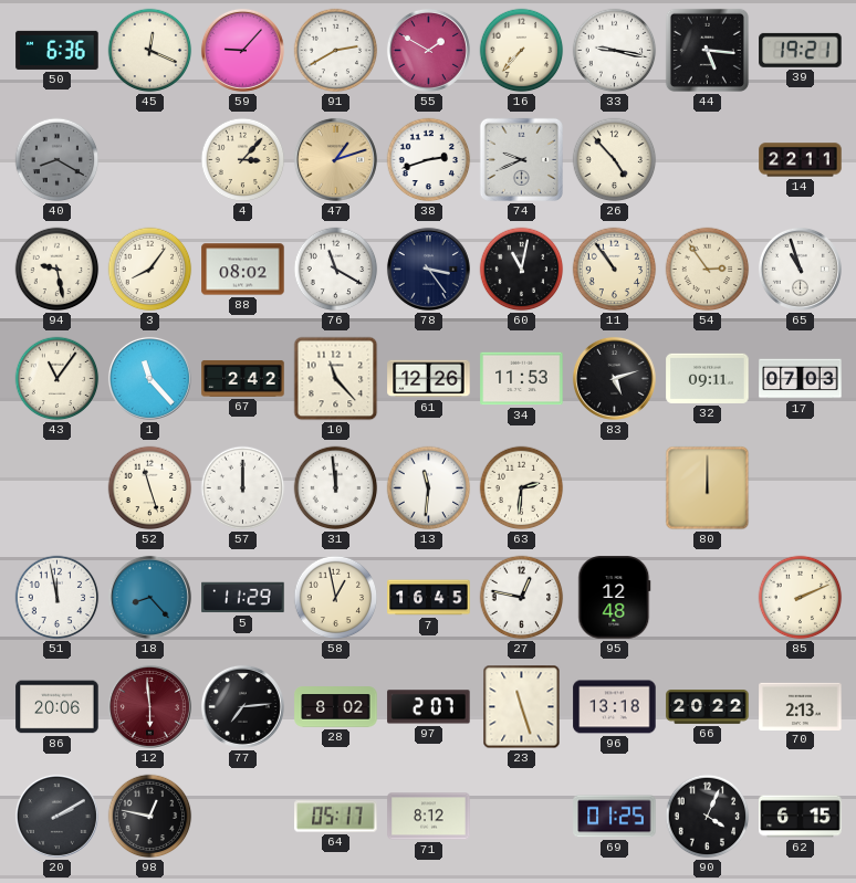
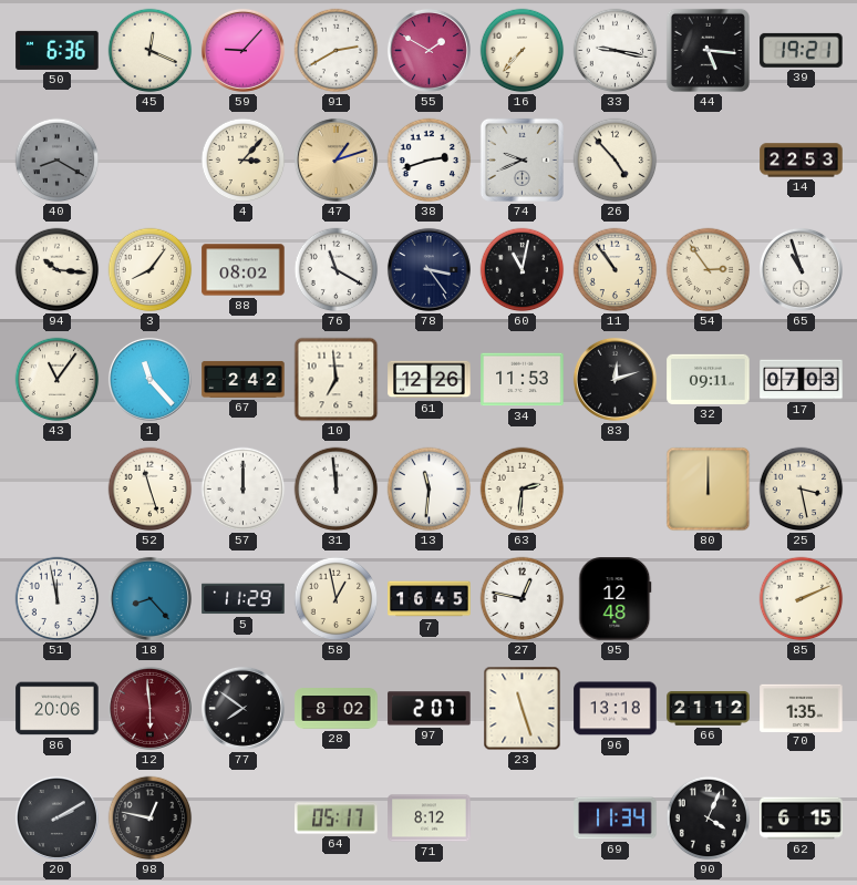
14: 22:11 -> 22:53 (802, 161)
94: 9:28 -> 10:16 (58, 270)
10: 11:23 -> 6:59 (337, 380)
83: 5:12 -> 12:12 (615, 379)
25: none -> 3:28 (802, 490)
77: 7:14 -> 7:51 (242, 708)
66: 20:22 -> 21:12 (709, 709)
70: 2:13 -> 1:35 (802, 708)
69: 01:25 -> 11:34 (616, 819)
